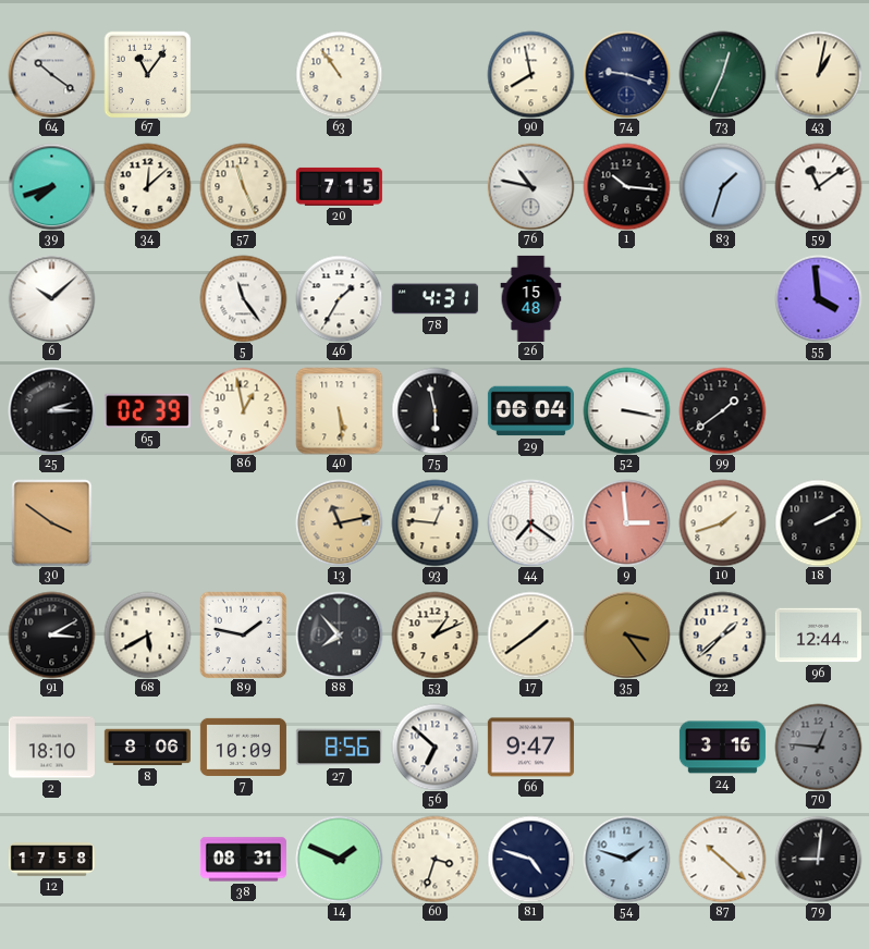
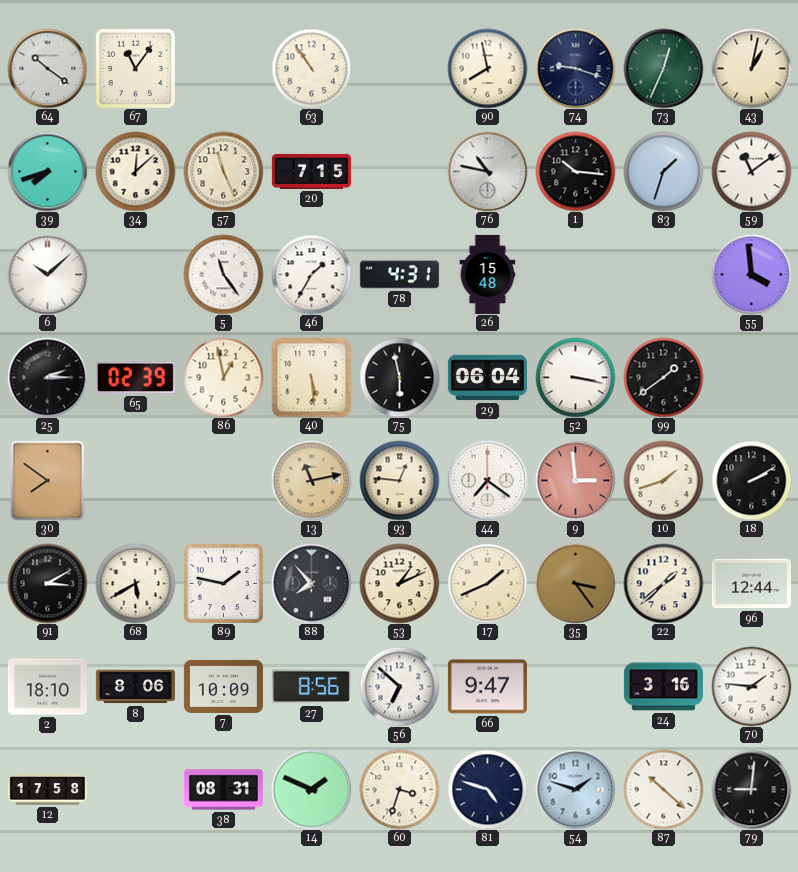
30: 3:51 -> 7:51 (48, 480)
17: 1:39 -> 1:41 (487, 583)
70: 12:46 -> 1:46 (751, 686)
70 dial: grey -> white (751, 686)
